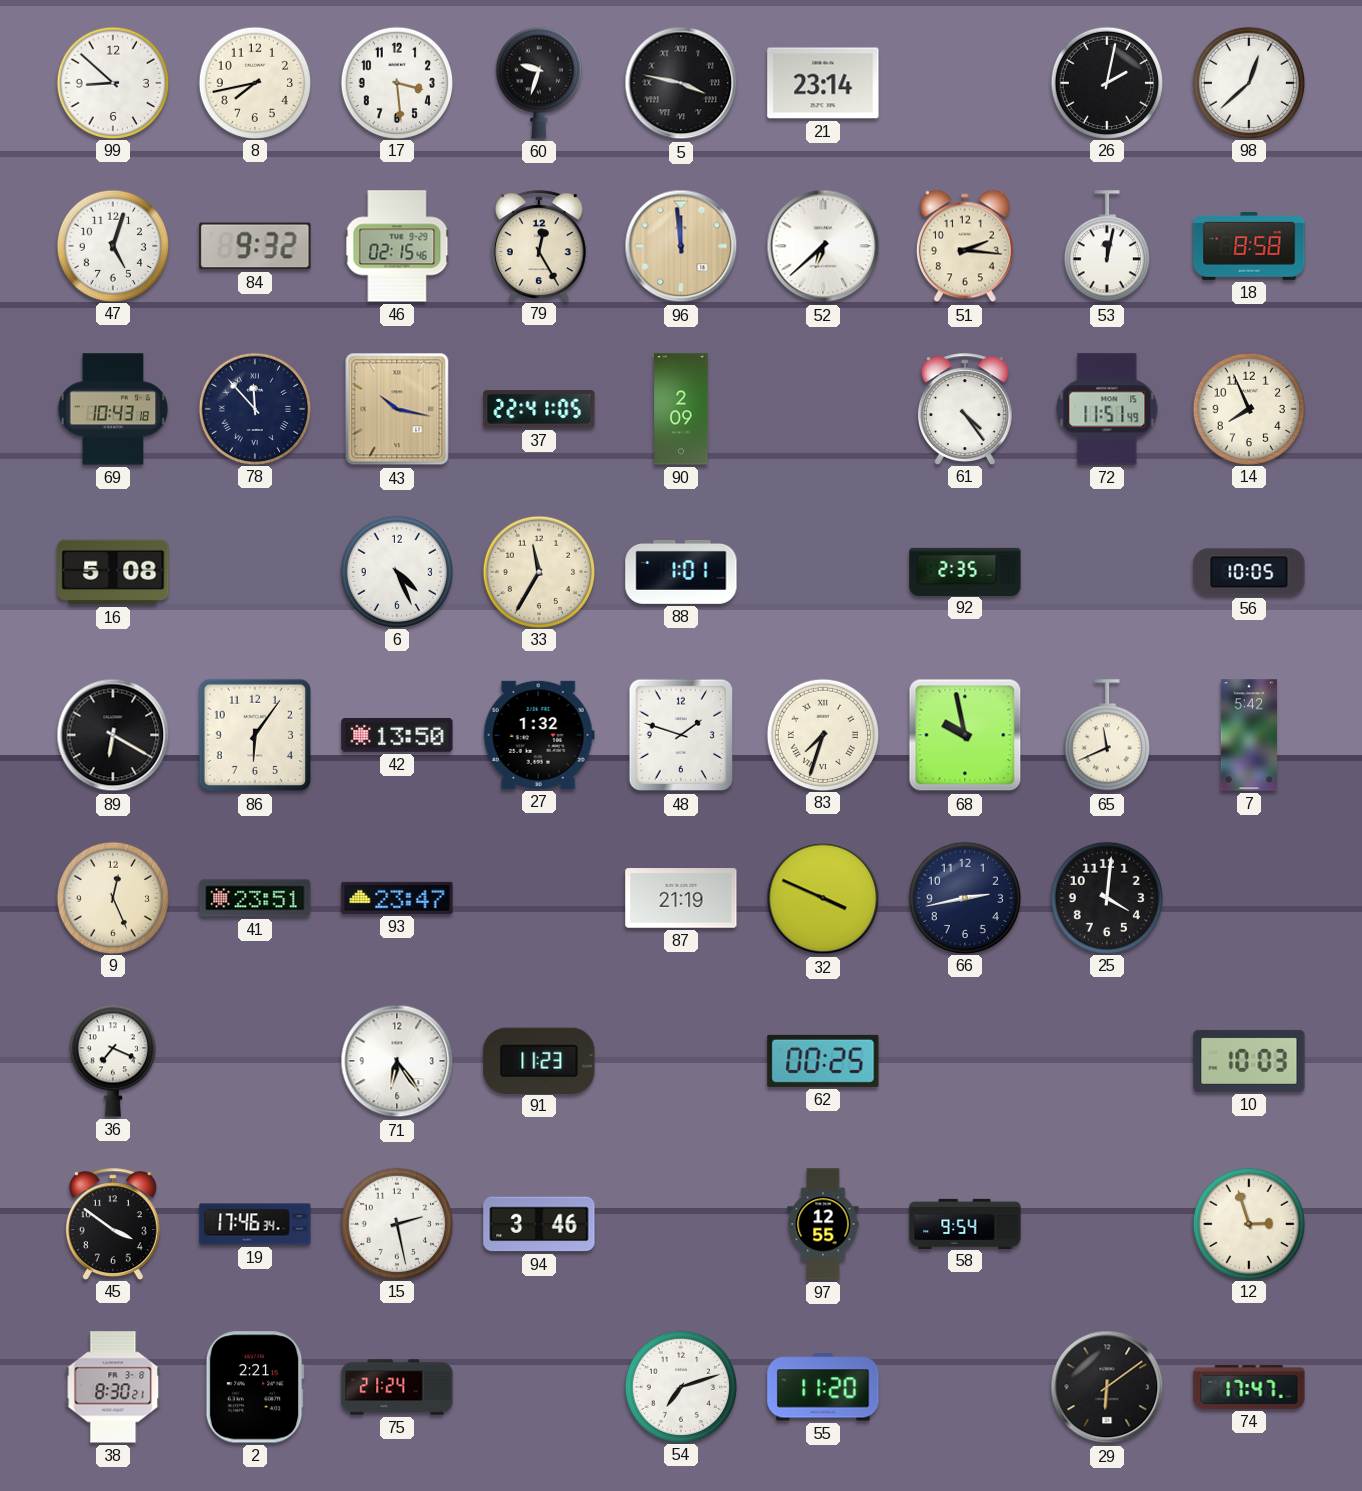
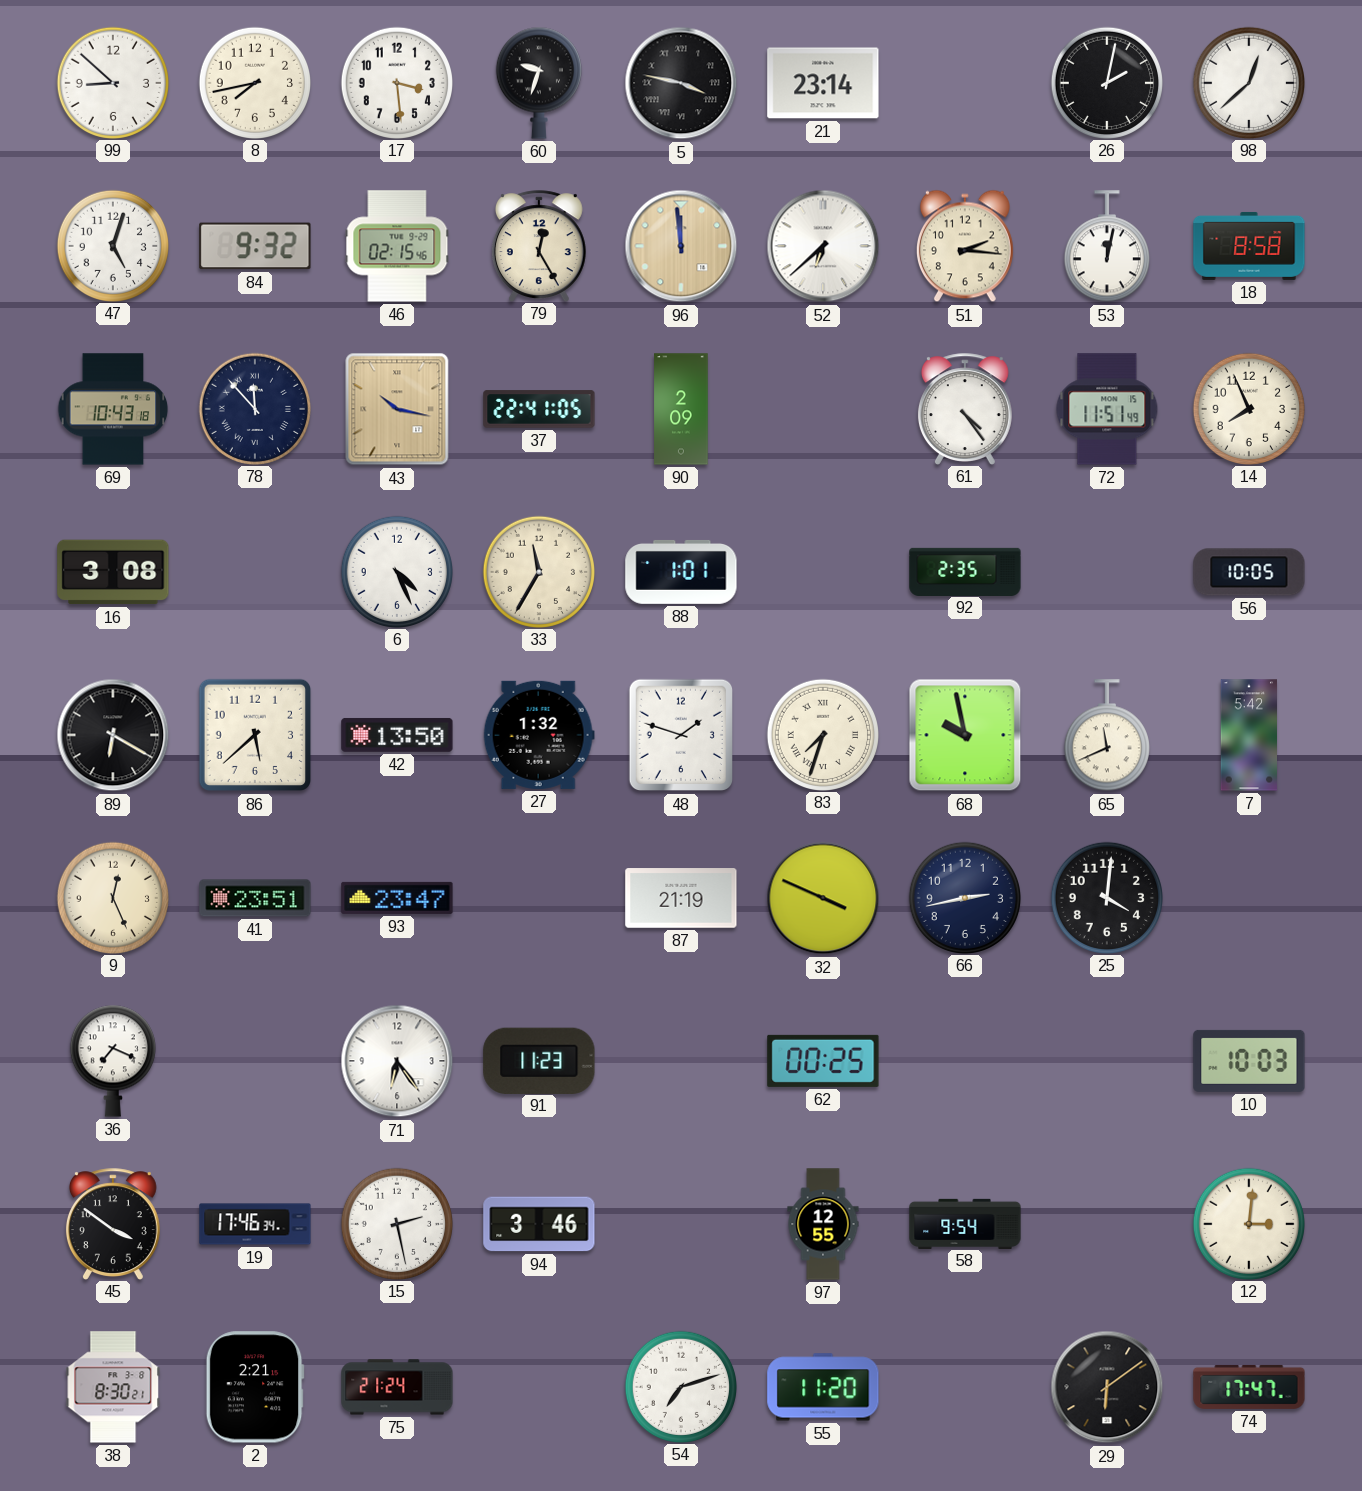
16: 5:08 -> 3:08 (113, 572)
86: 6:06 -> 5:38 (255, 735)
12: 2:57 -> 3:01 (1248, 1223)
